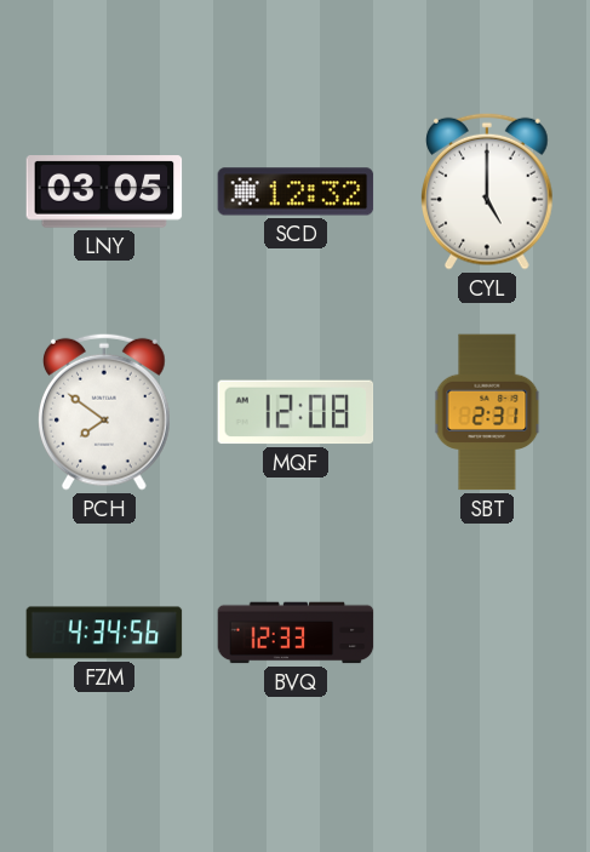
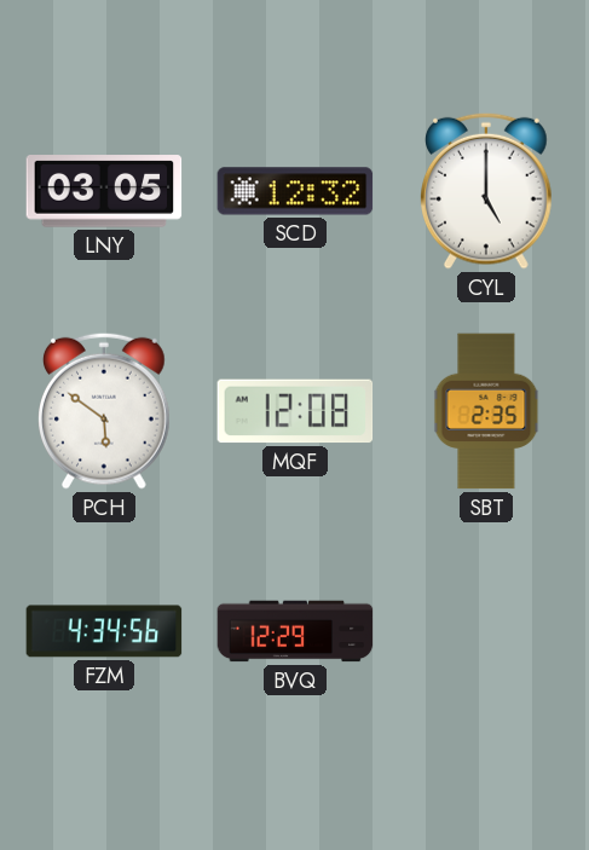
PCH: 7:51 -> 5:51 (105, 411)
SBT: 2:31 -> 2:35 (486, 411)
BVQ: 12:33 -> 12:29 (295, 631)
